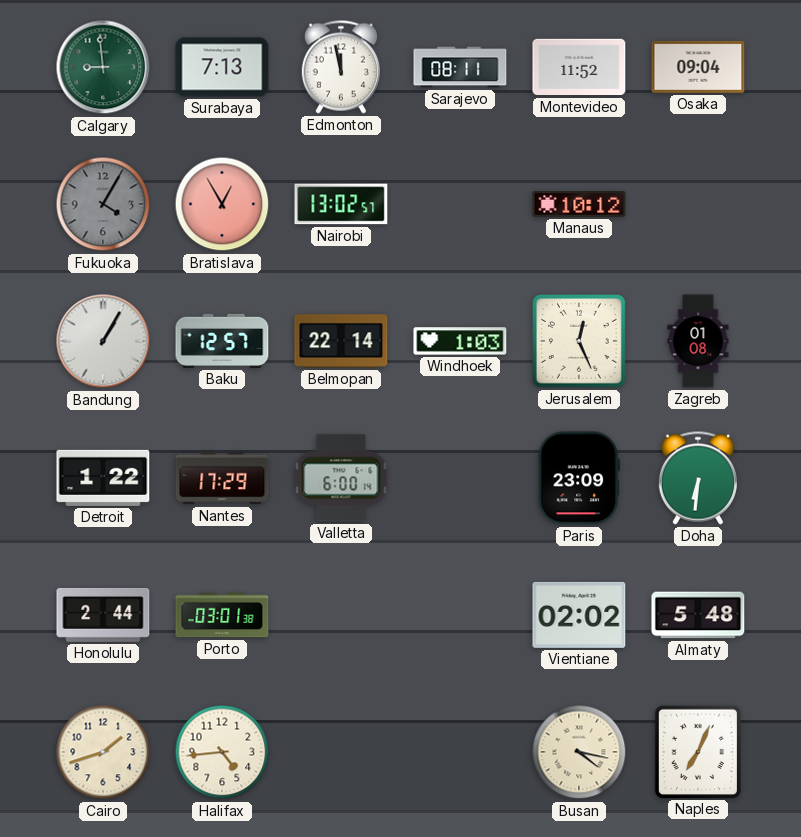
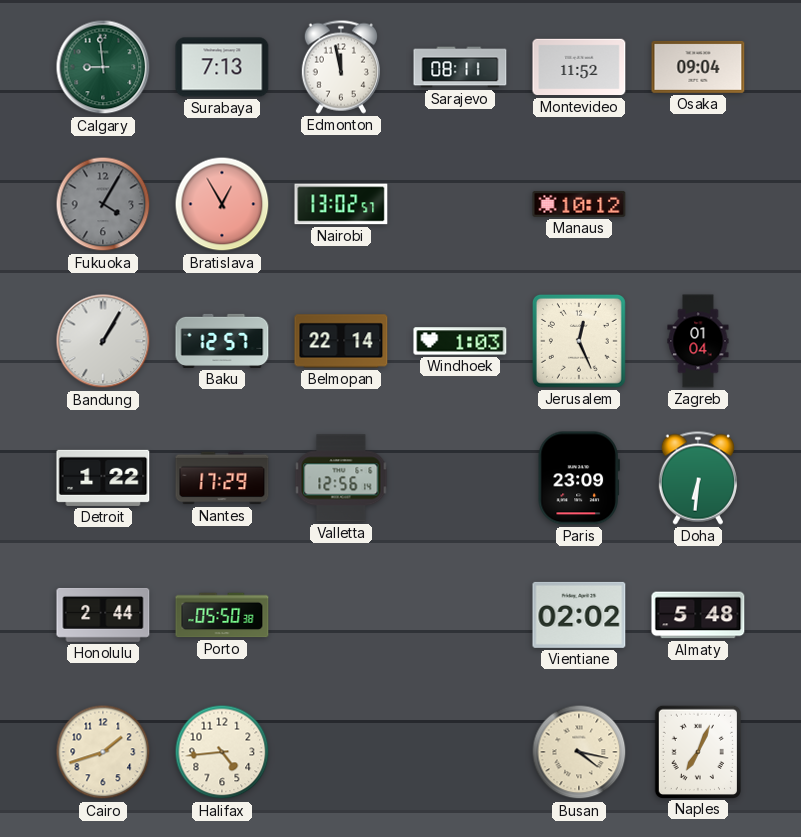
Zagreb: 01:08 -> 01:04 (698, 341)
Valletta: 6:00 -> 12:56 (341, 478)
Porto: 03:01 -> 05:50 (222, 615)
